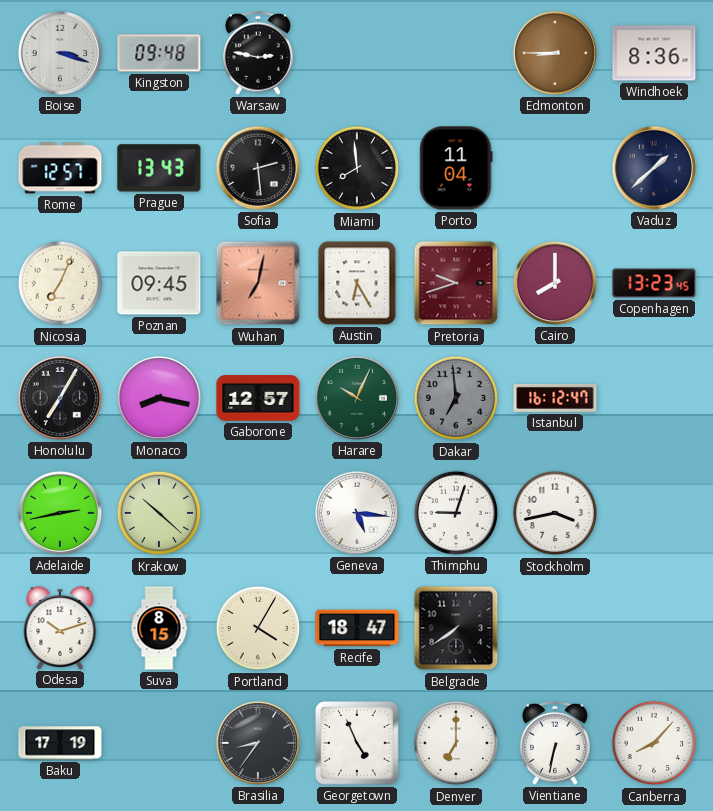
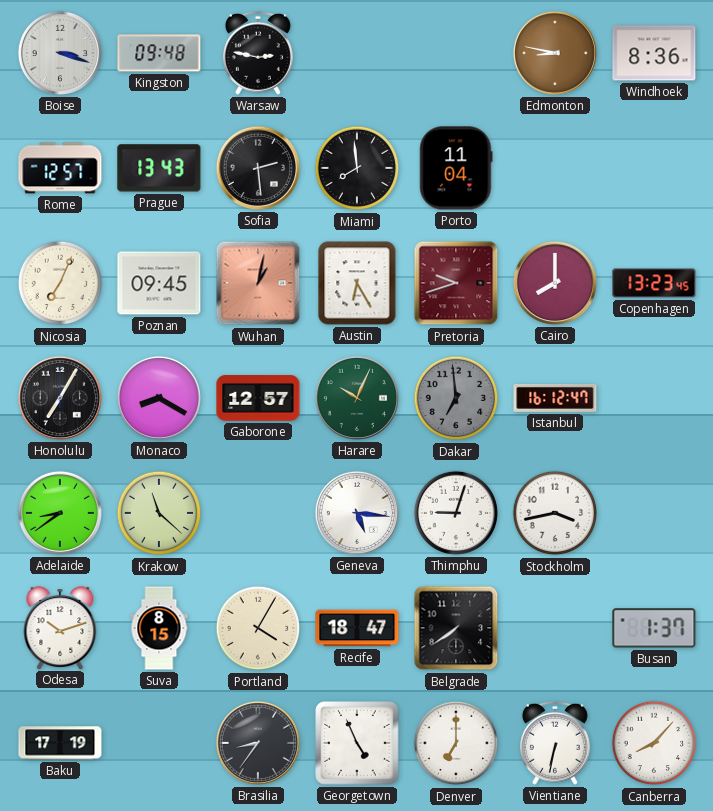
Edmonton: 8:45 -> 8:47 (555, 53)
Vaduz: 1:38 -> none (654, 168)
Wuhan: 7:02 -> 1:02 (258, 283)
Monaco: 8:17 -> 8:20 (159, 398)
Adelaide: 2:43 -> 8:39 (60, 513)
Krakow: 10:22 -> 11:22 (159, 513)
Busan: none -> 1:37 (654, 628)
